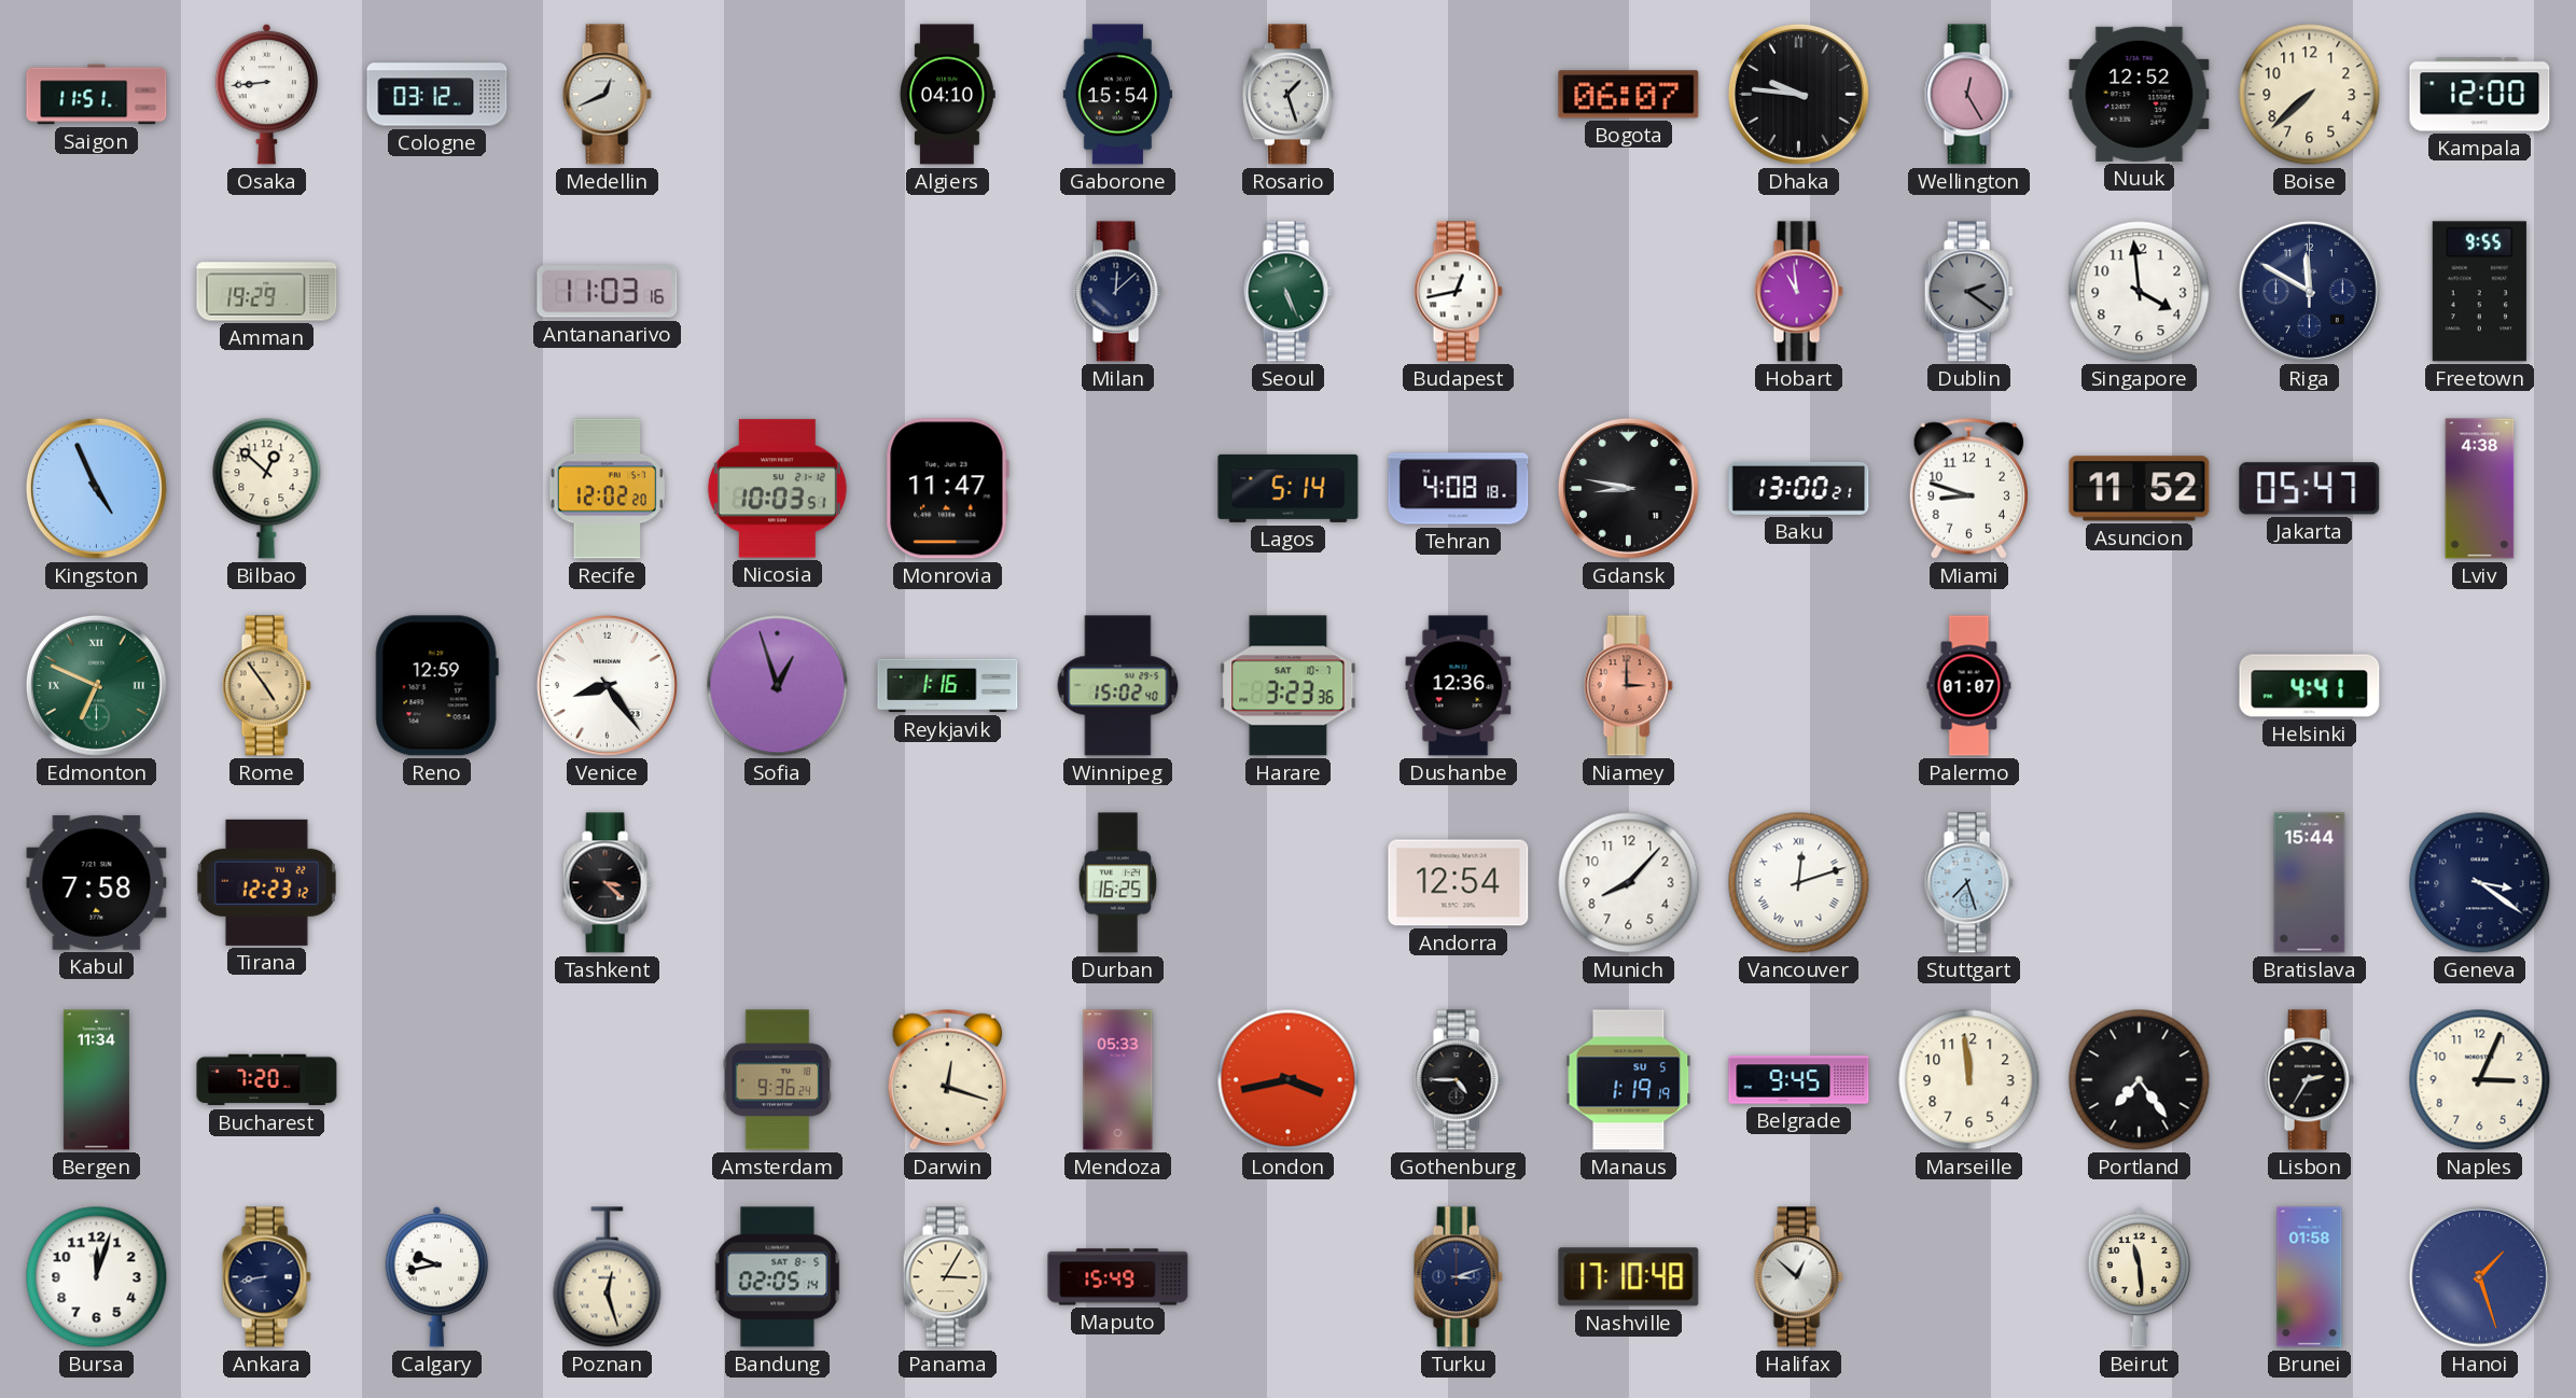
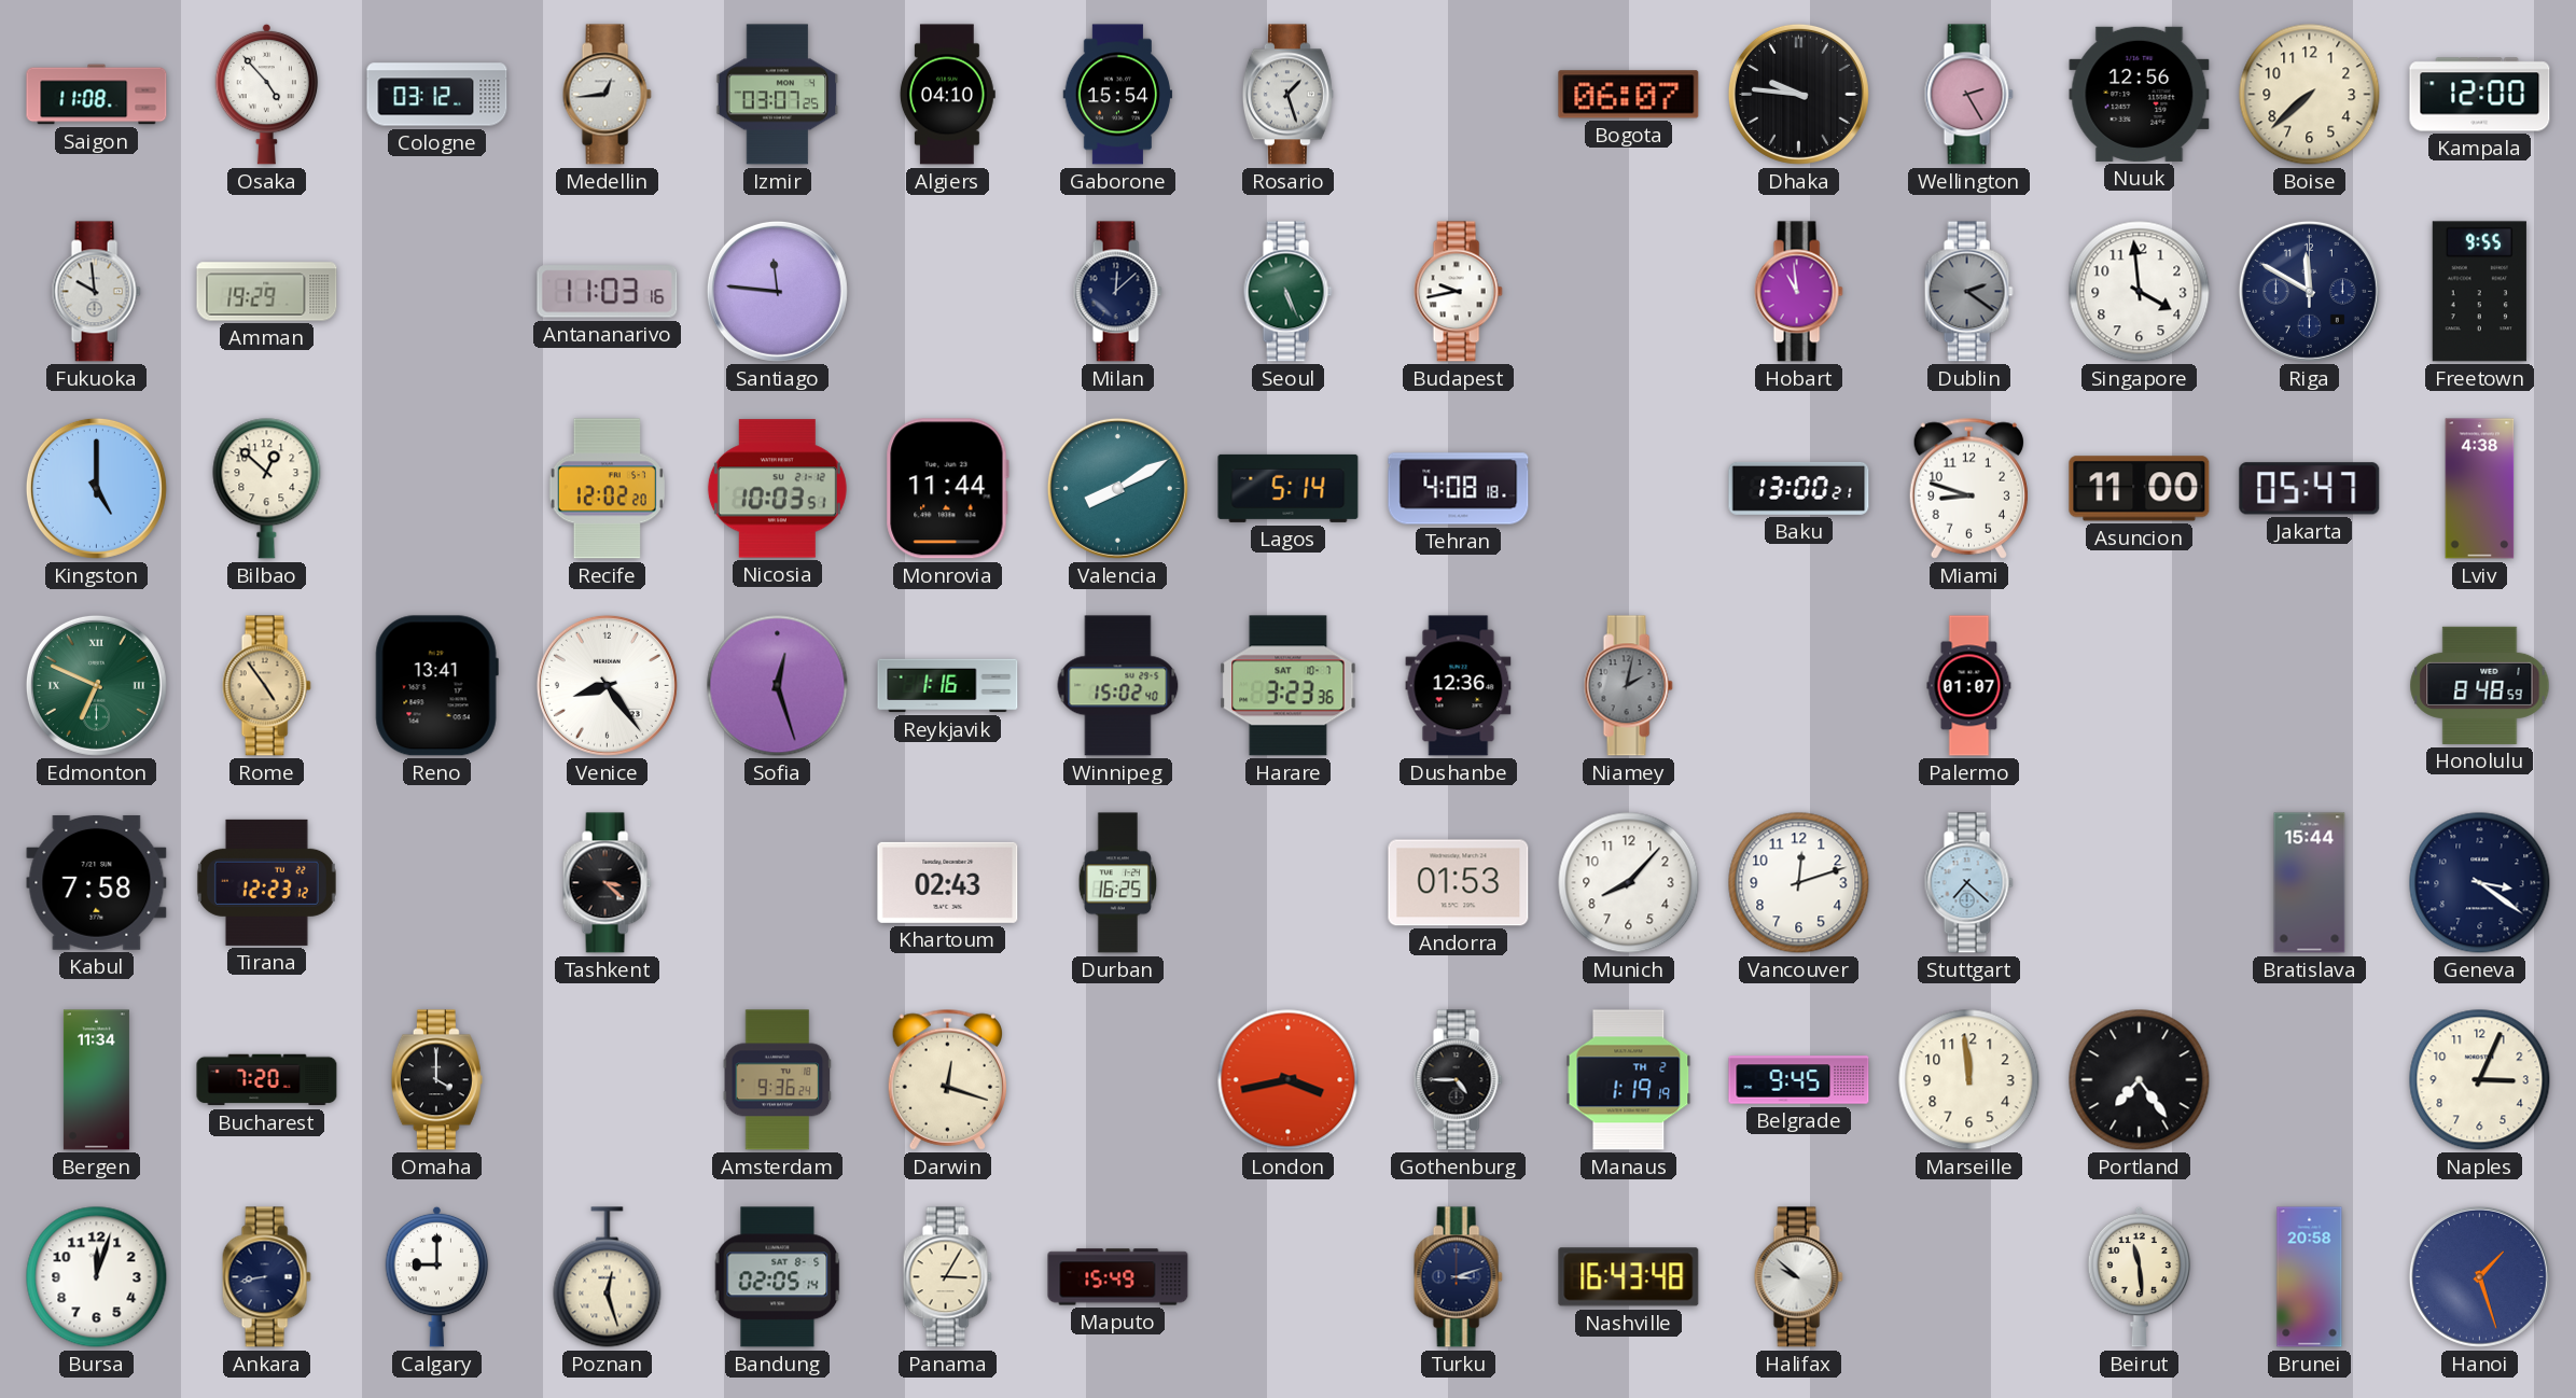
Saigon: 11:51 -> 11:08 (97, 95)
Osaka: 8:44 -> 4:53 (267, 94)
Medellin: 12:41 -> 12:44 (607, 95)
Izmir: none -> 03:07 (778, 95)
Wellington: 12:25 -> 2:25 (1968, 95)
Nuuk: 12:52 -> 12:56 (2140, 94)
Fukuoka: none -> 9:59 (96, 292)
Santiago: none -> 11:46 (777, 291)
Budapest: 12:43 -> 9:43 (1458, 292)
Kingston: 4:56 -> 5:00 (96, 488)
Monrovia: 11:47 -> 11:44 (947, 489)
Valencia: none -> 8:10 (1117, 488)
Gdansk: 8:47 -> none (1628, 488)
Asuncion: 11:52 -> 11:00 (2140, 489)
Reno: 12:59 -> 13:41 (436, 686)
Sofia: 12:57 -> 12:27 (778, 686)
Niamey: 3:00 -> 2:02 (1628, 686)
Niamey dial: salmon -> grey (1628, 686)
Helsinki: 4:41 -> none (2310, 686)
Honolulu: none -> 8:48 (2480, 685)
Khartoum: none -> 02:43 (948, 882)
Andorra: 12:54 -> 01:53 (1459, 883)
Vancouver numerals: Roman -> Arabic (1799, 883)
Stuttgart: 7:27 -> 7:22 (1968, 883)
Omaha: none -> 4:00 (436, 1080)
Mendoza: 05:33 -> none (1118, 1080)
Manaus date: SU 5 -> TH 2 (1629, 1080)
Lisbon: 2:35 -> none (2309, 1080)
Calgary: 9:43 -> 9:00 (437, 1276)
Nashville: 17:10 -> 16:43 (1629, 1277)
Halifax: 12:52 -> 9:52 (1798, 1277)
Brunei: 01:58 -> 20:58 (2310, 1277)
